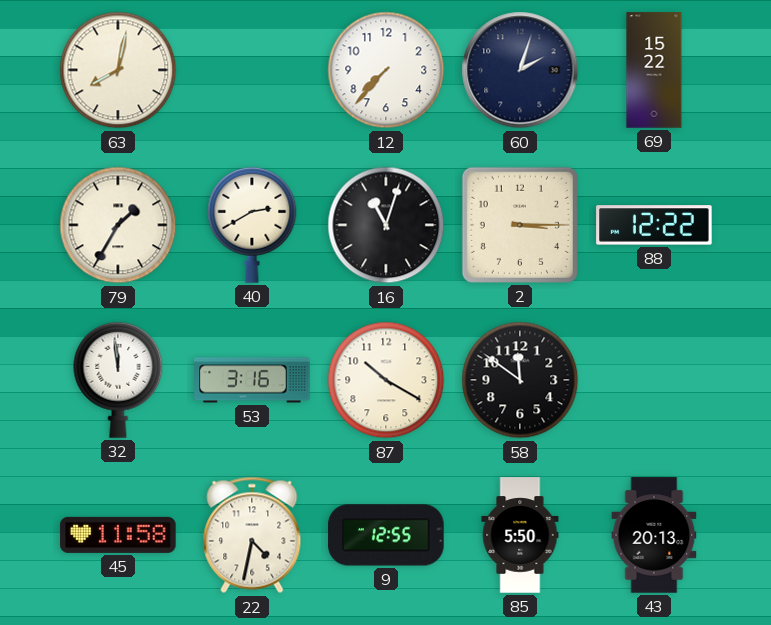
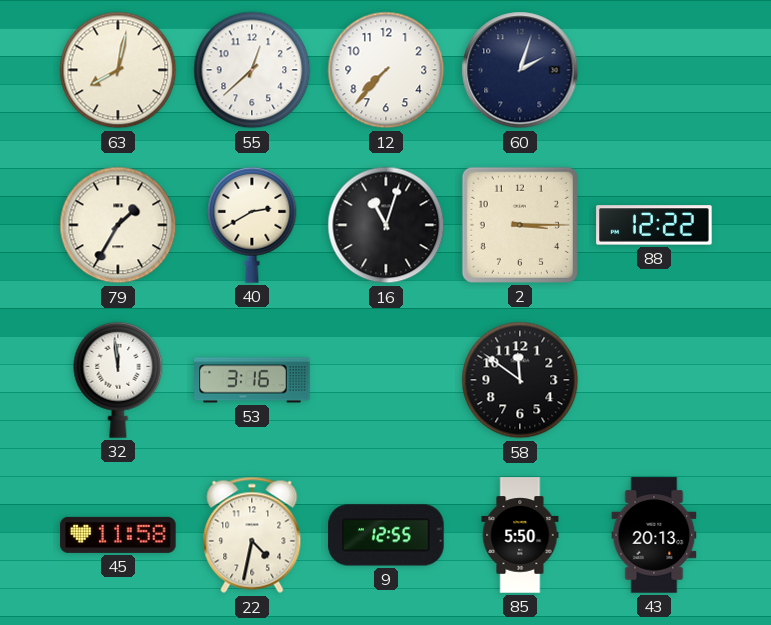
55: none -> 12:38 (252, 70)
69: 15:22 -> none (654, 70)
87: 10:20 -> none (386, 380)
